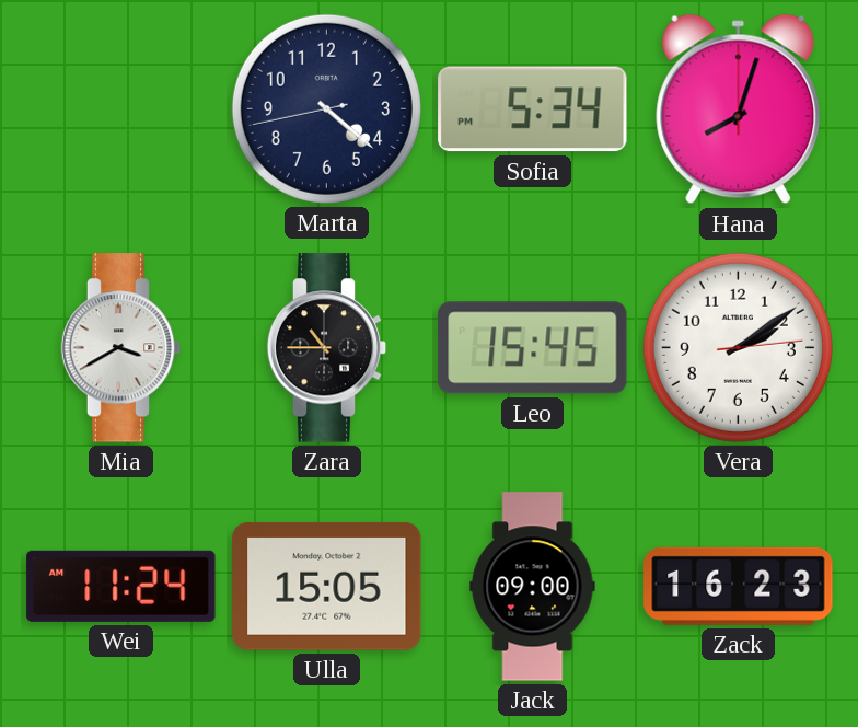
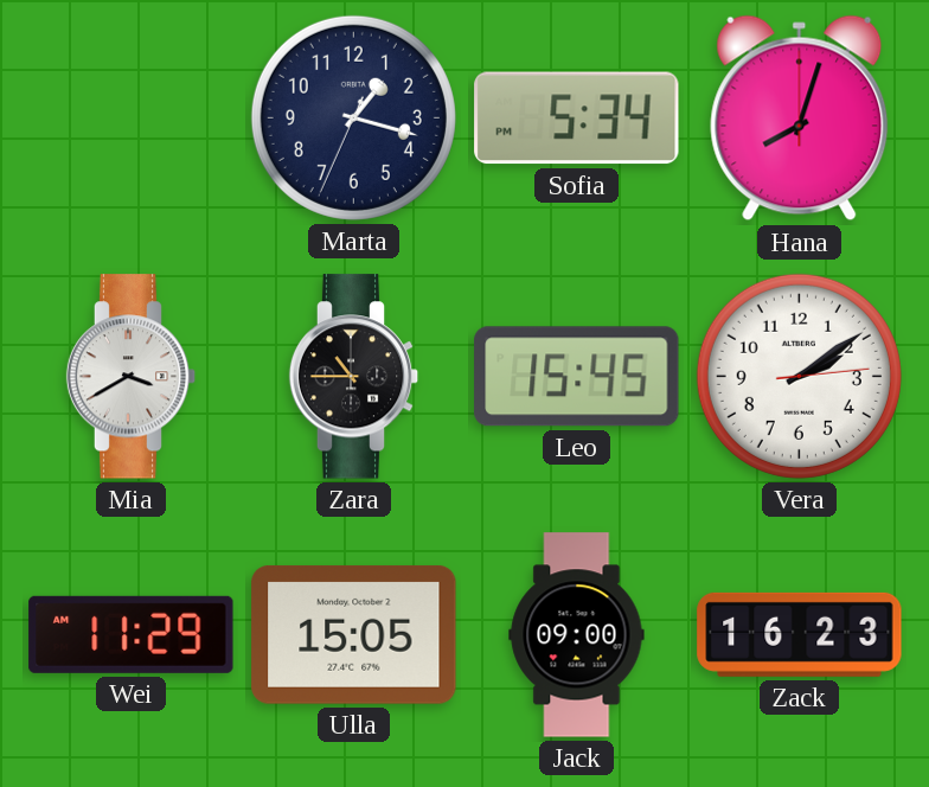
Marta: 4:21 -> 1:17 (353, 117)
Wei: 11:24 -> 11:29 (132, 634)
